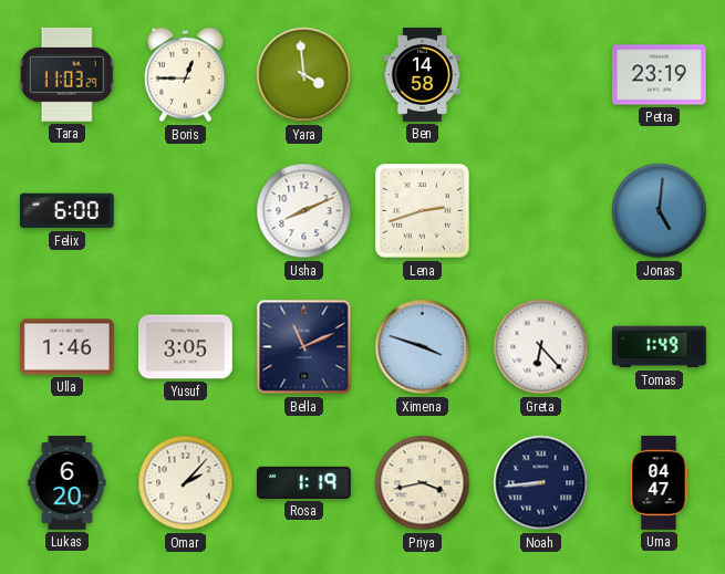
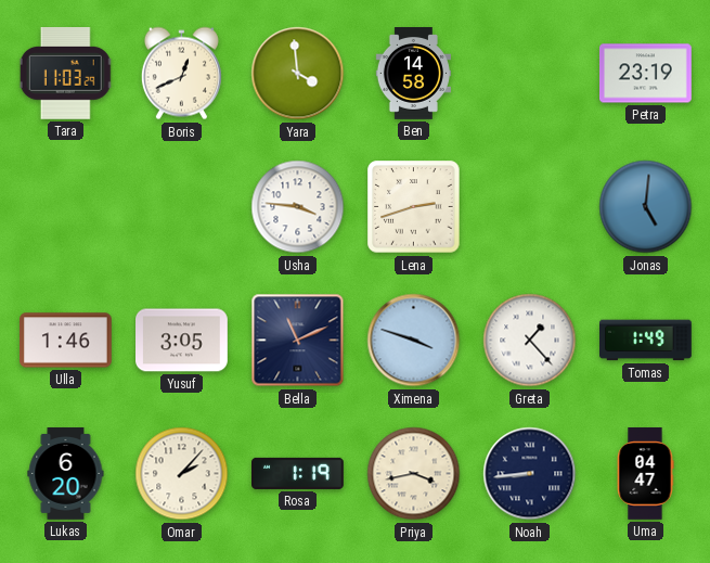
Boris: 12:45 -> 12:41 (181, 74)
Felix: 6:00 -> none (66, 211)
Usha: 8:11 -> 3:46 (298, 207)
Greta: 6:23 -> 1:23 (530, 341)
